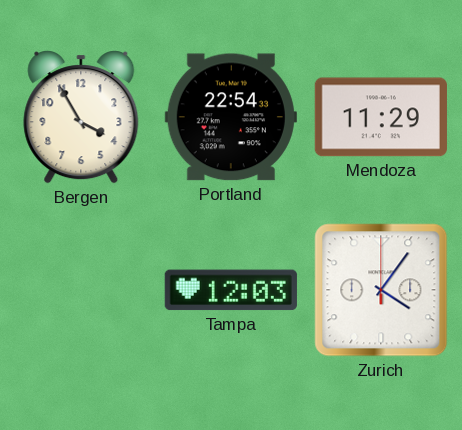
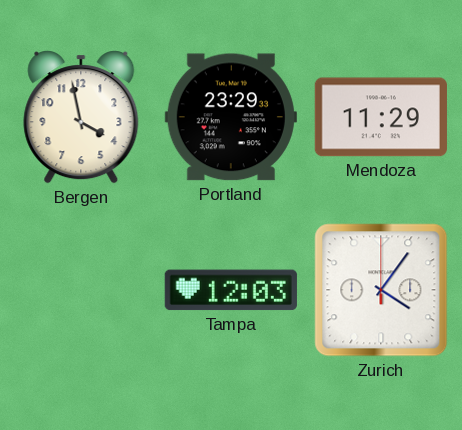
Bergen: 3:55 -> 3:58 (81, 117)
Portland: 22:54 -> 23:29 (231, 117)
